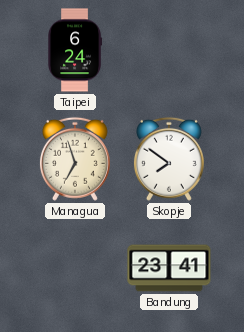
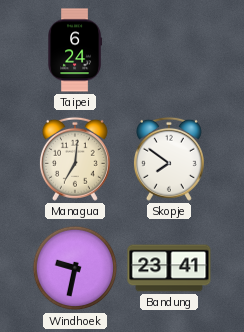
Managua: 6:57 -> 7:01 (75, 159)
Windhoek: none -> 9:32 (75, 268)
